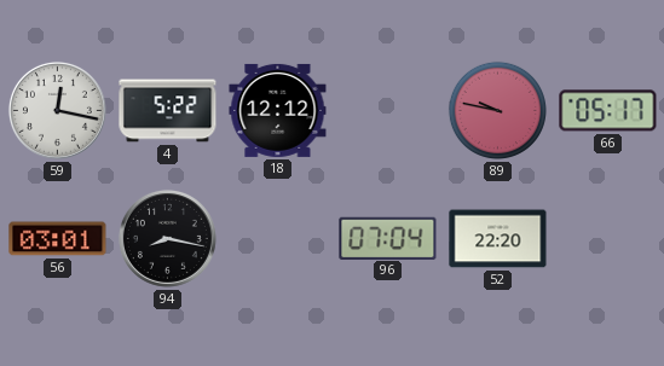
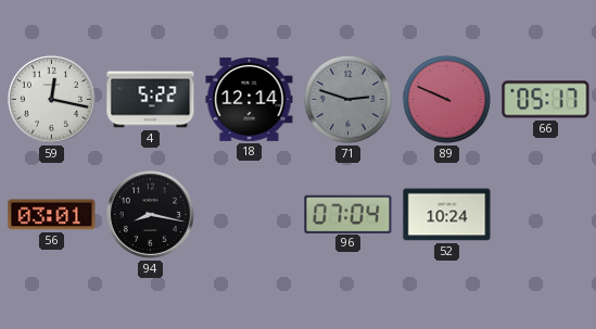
18: 12:12 -> 12:14 (250, 99)
71: none -> 2:48 (347, 99)
89: 9:47 -> 9:49 (446, 99)
52: 22:20 -> 10:24 (447, 215)
